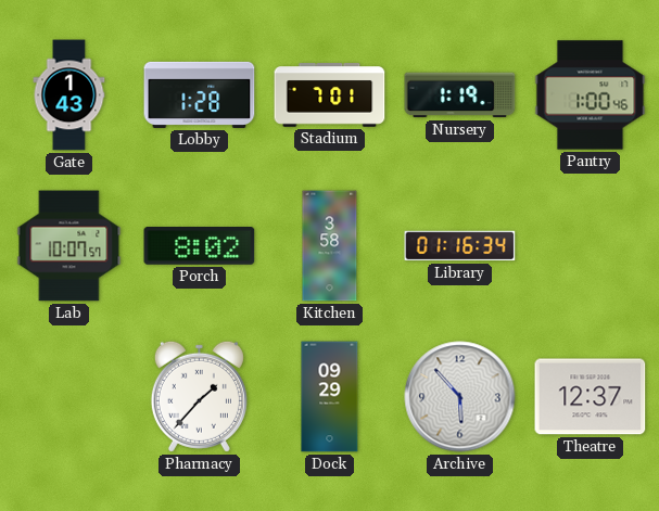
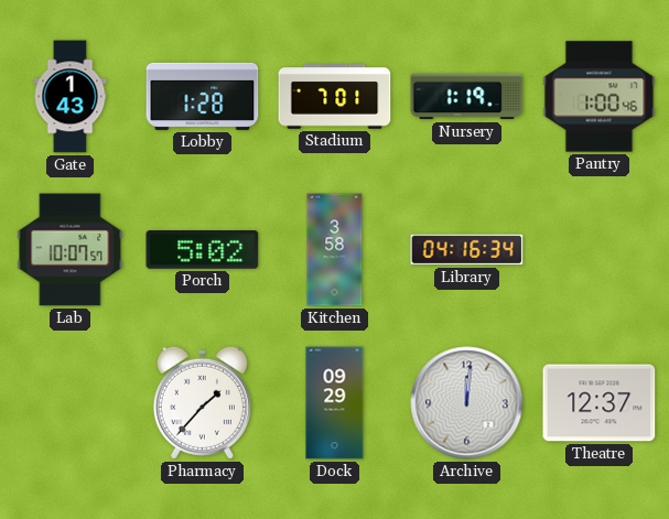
Porch: 8:02 -> 5:02 (203, 250)
Library: 01:16 -> 04:16 (467, 250)
Archive: 5:53 -> 12:01 (467, 403)
